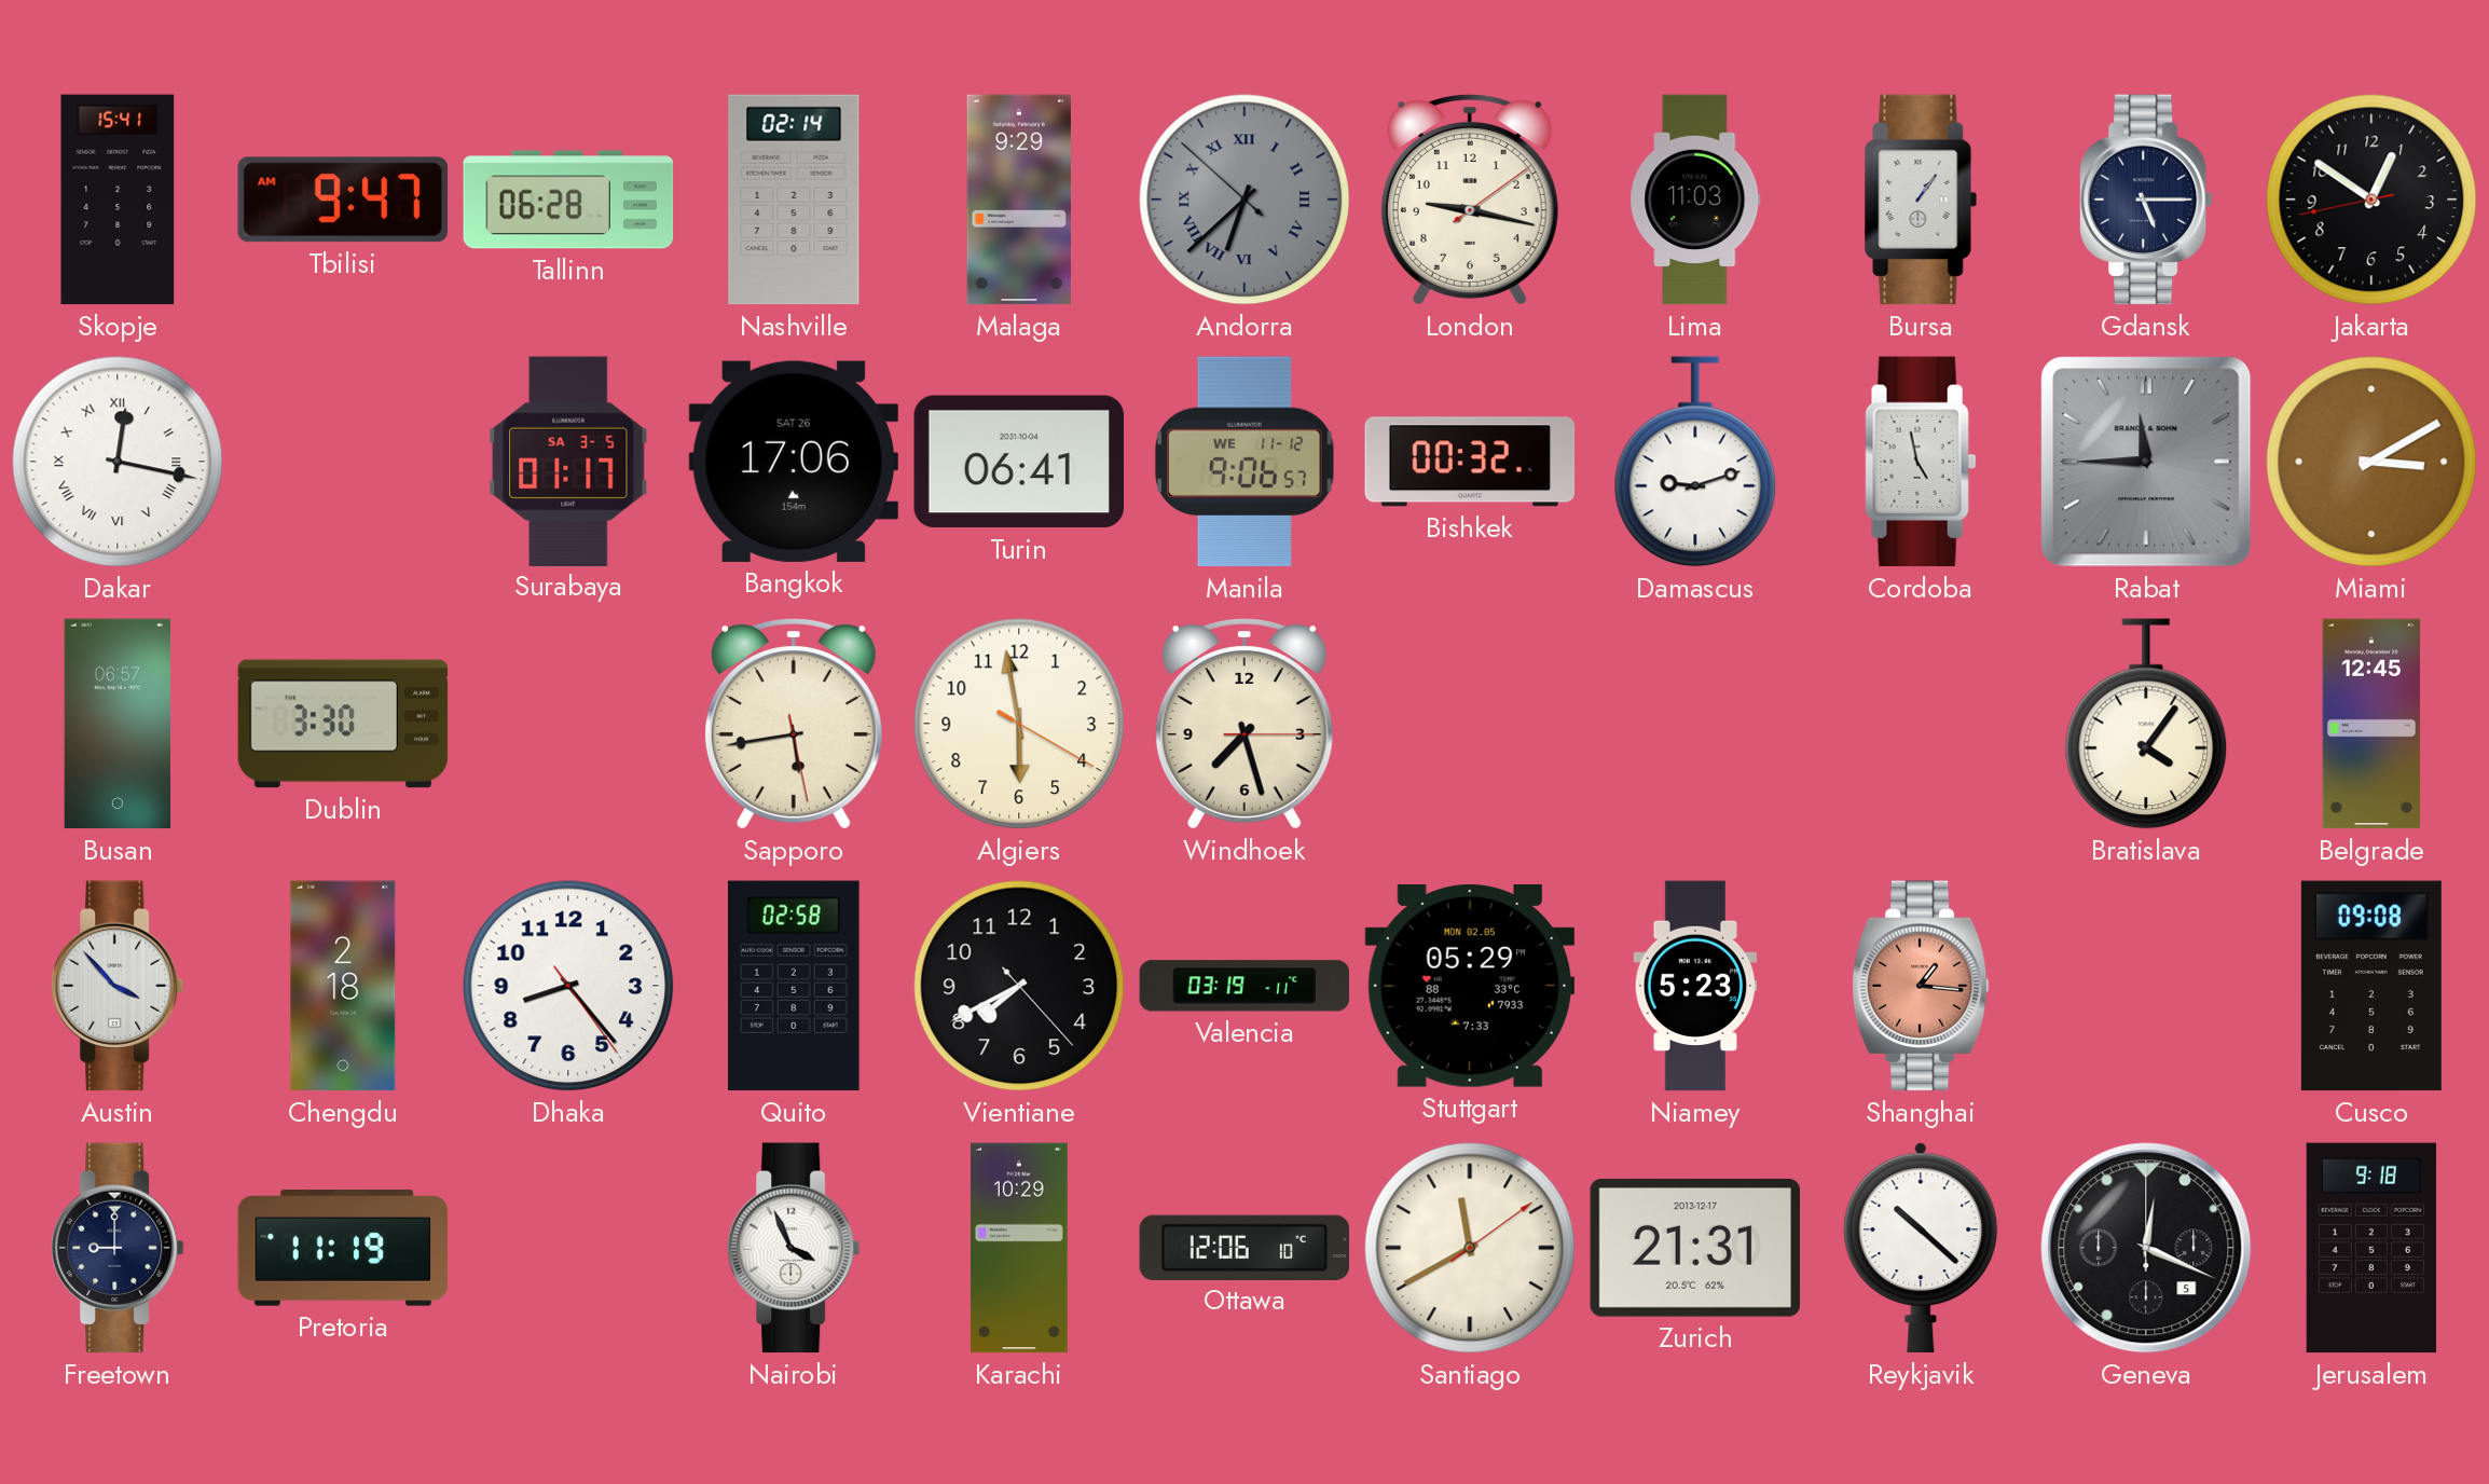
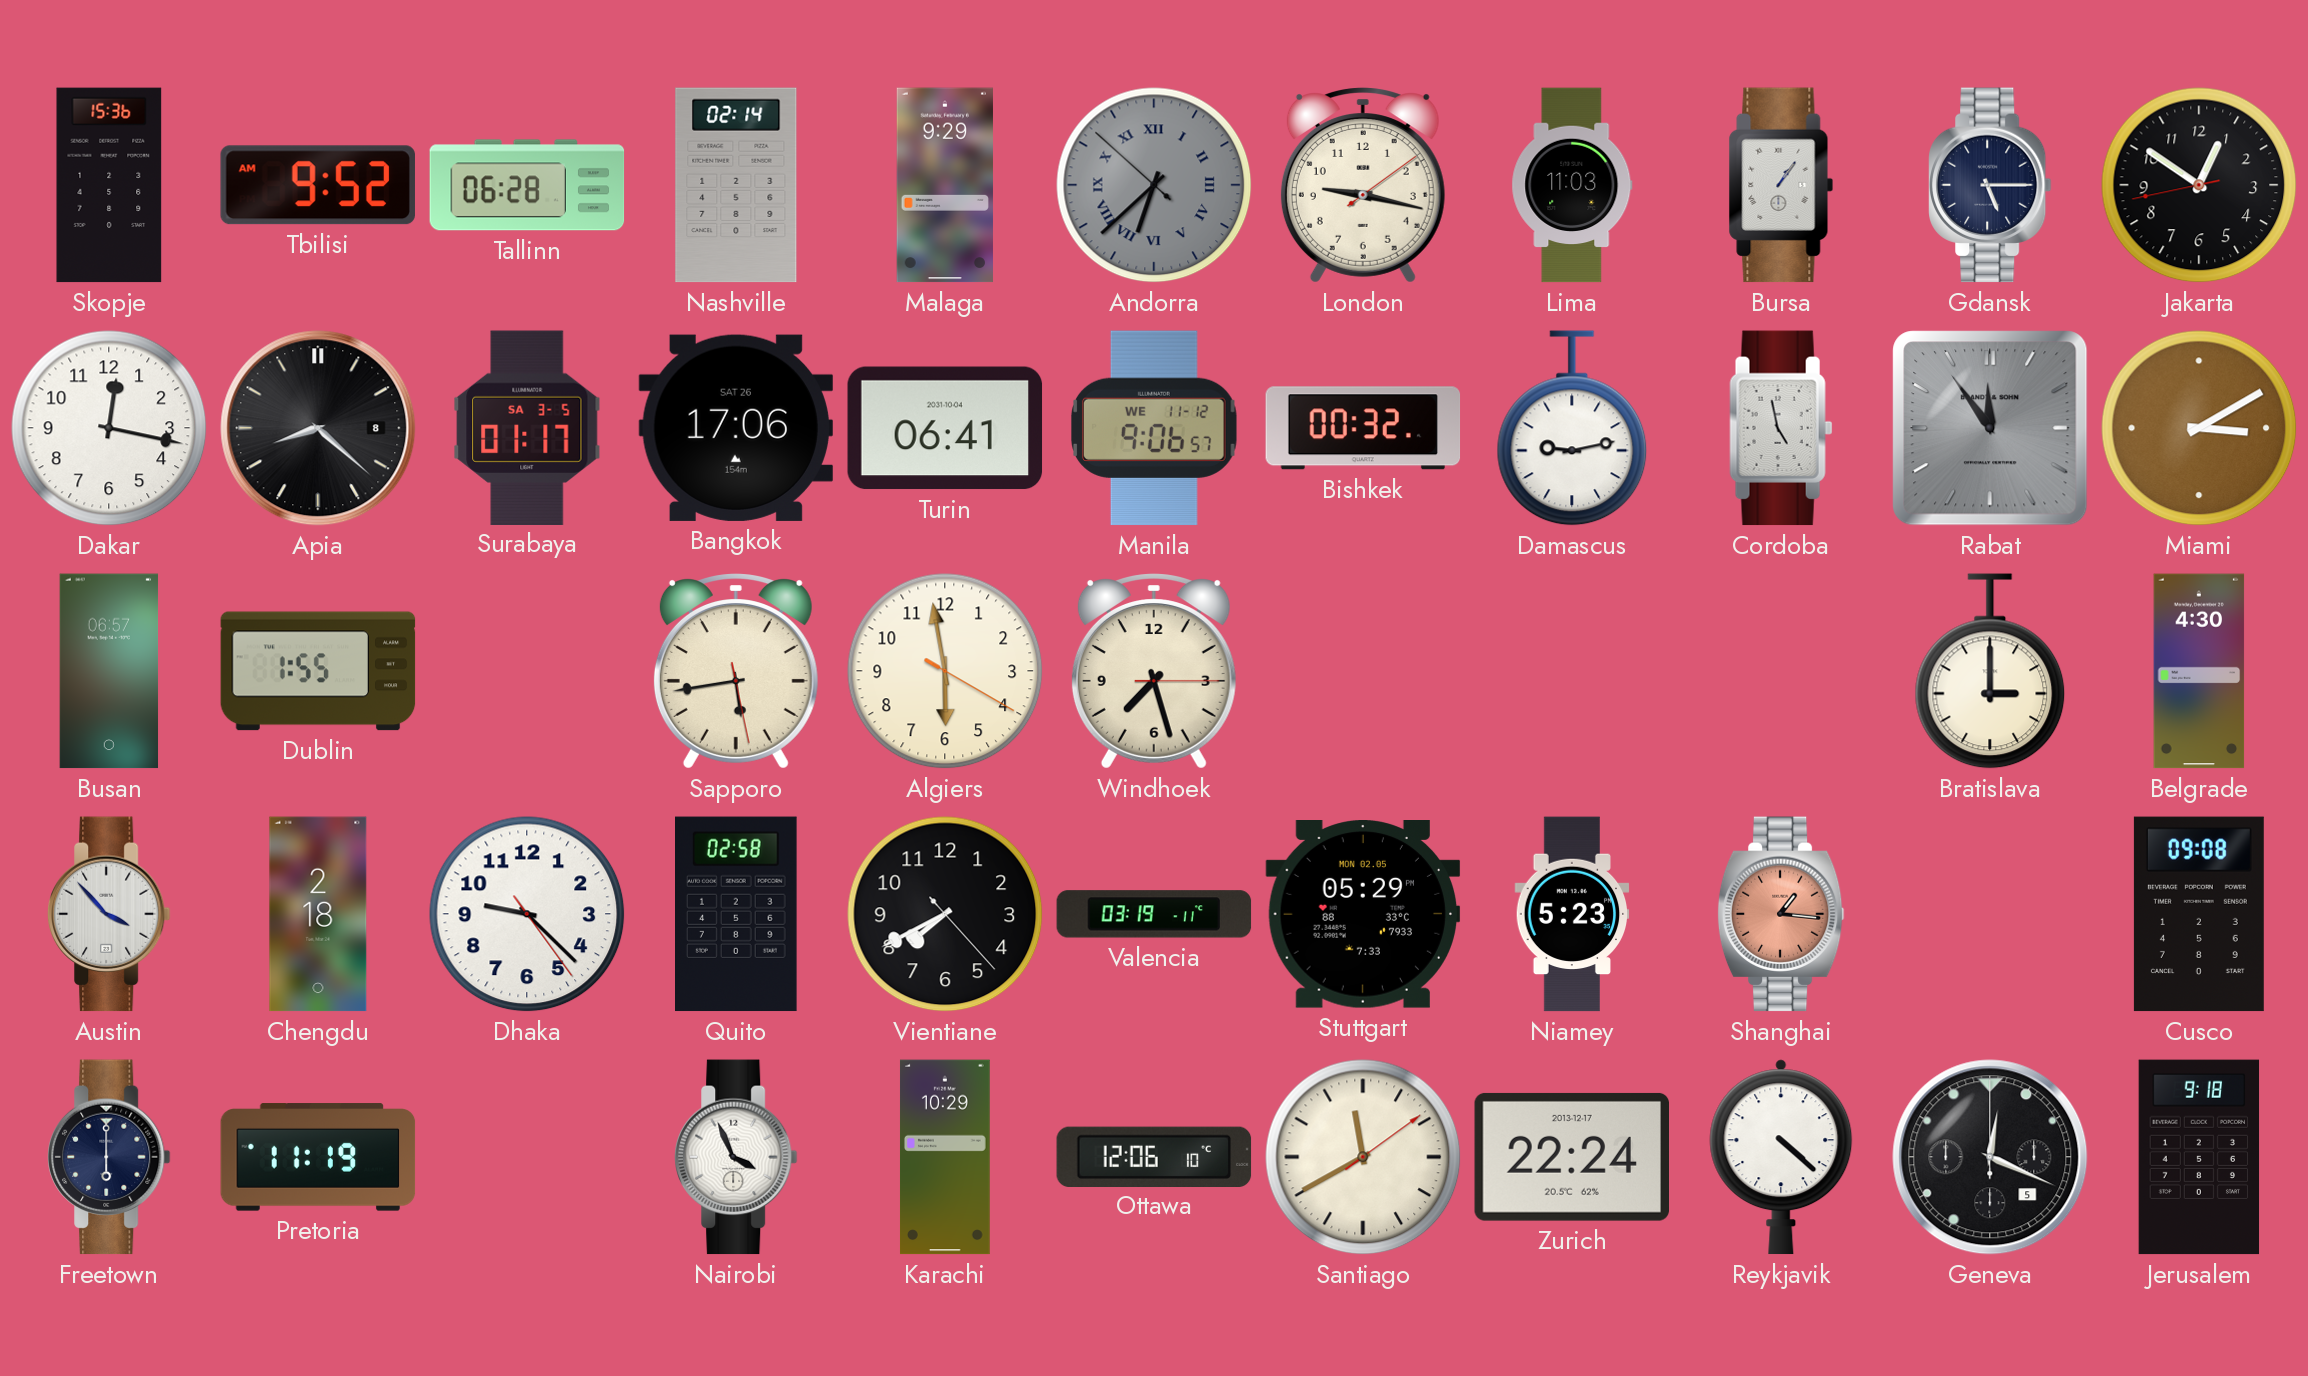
Skopje: 15:41 -> 15:36 (109, 185)
Tbilisi: 9:47 -> 9:52 (318, 185)
Dakar numerals: Roman -> Arabic (109, 428)
Apia: none -> 8:22 (318, 428)
Damascus: 9:12 -> 9:13 (1572, 428)
Rabat: 11:45 -> 11:54 (1990, 428)
Dublin: 3:30 -> 1:55 (318, 671)
Bratislava: 4:06 -> 3:00 (1990, 671)
Belgrade: 12:45 -> 4:30 (2199, 671)
Dhaka: 8:23 -> 9:22 (527, 914)
Freetown: 9:00 -> 6:00 (110, 1157)
Zurich: 21:31 -> 22:24 (1571, 1157)
Reykjavik: 10:22 -> 4:22 (1781, 1157)
